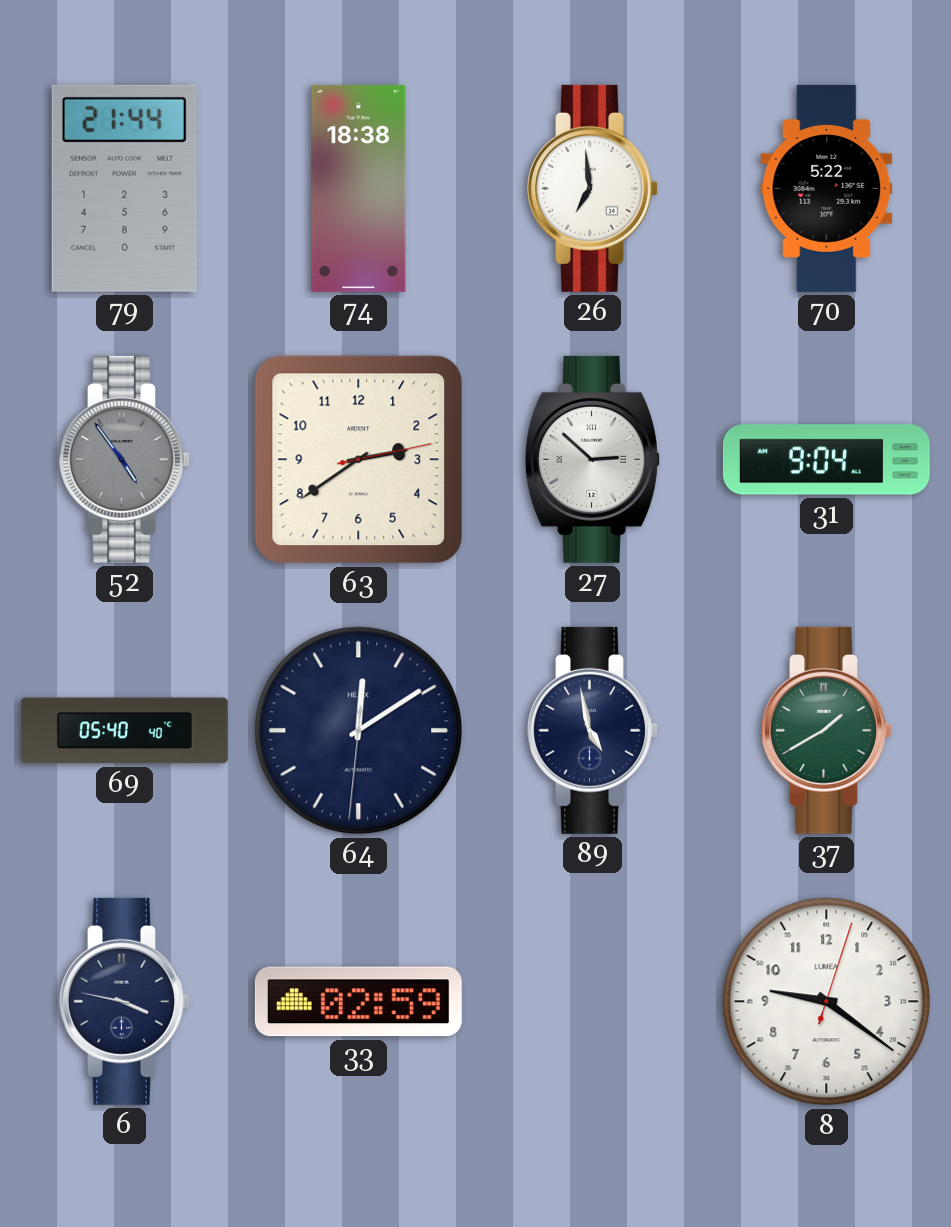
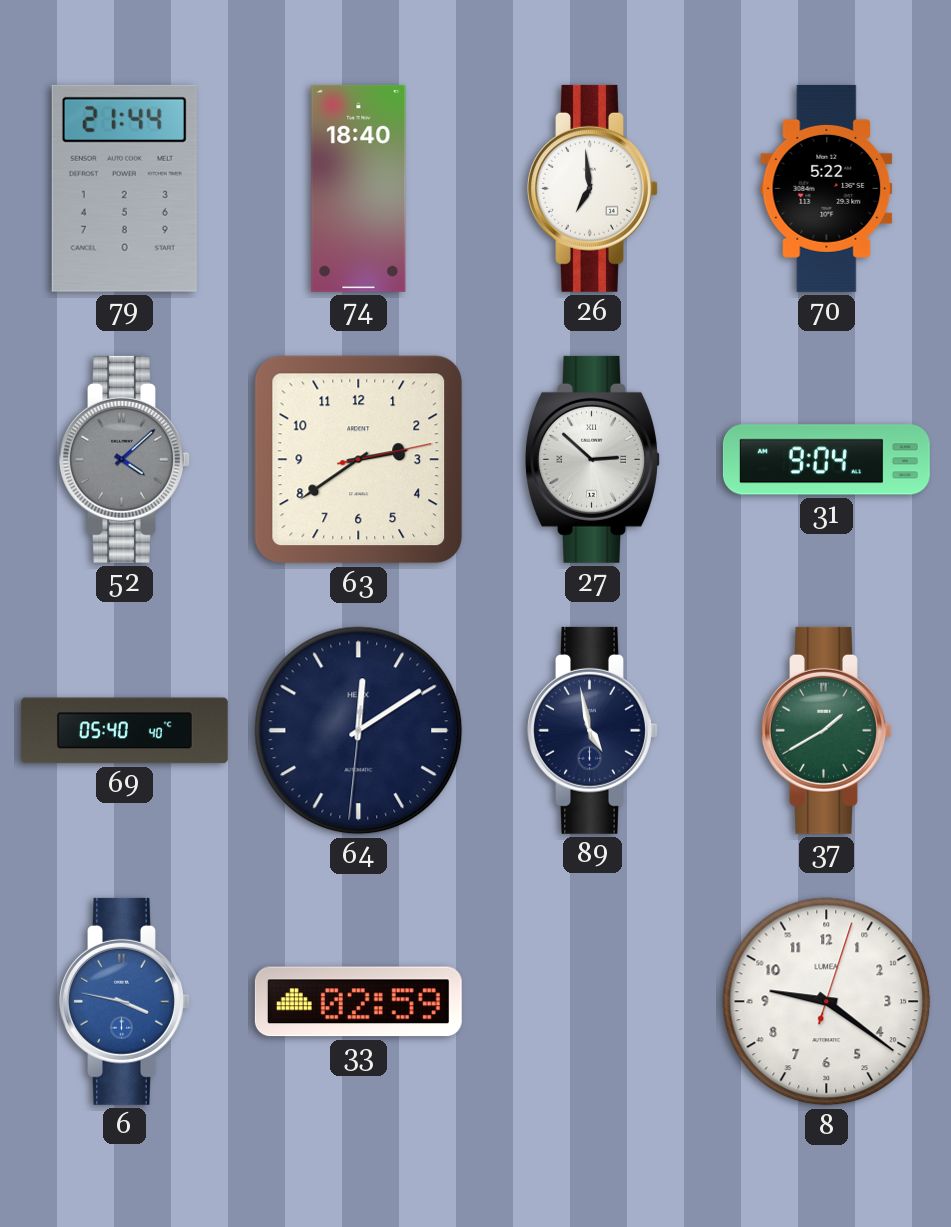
74: 18:38 -> 18:40 (359, 188)
52: 4:54 -> 4:08 (125, 459)
6 dial: navy -> blue (125, 1001)
